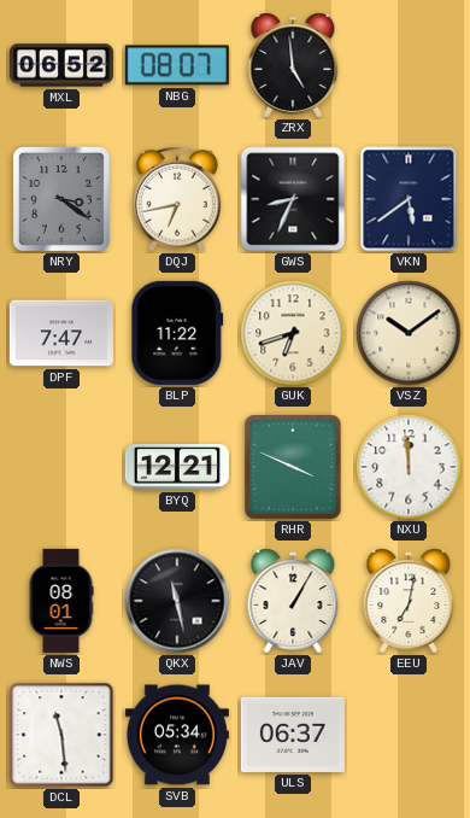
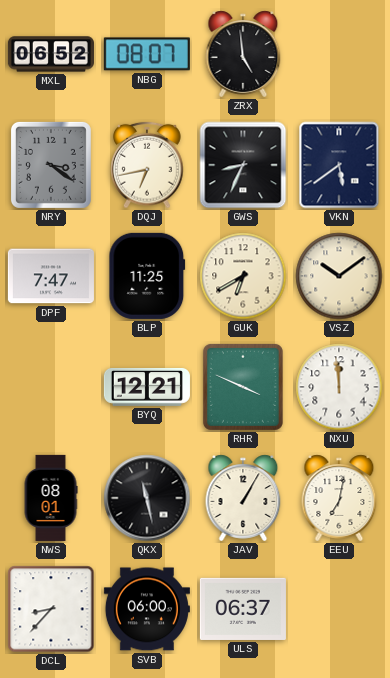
BLP: 11:22 -> 11:25 (147, 276)
GUK: 6:42 -> 6:40 (243, 276)
DCL: 11:29 -> 8:37 (51, 609)
SVB: 05:34 -> 06:00 (147, 609)
